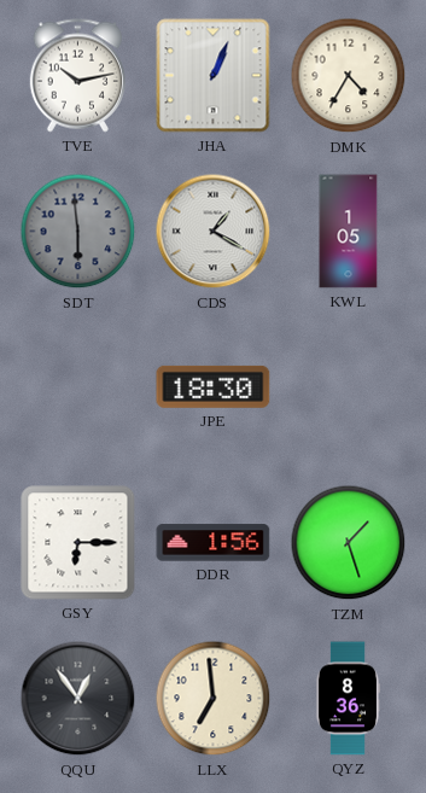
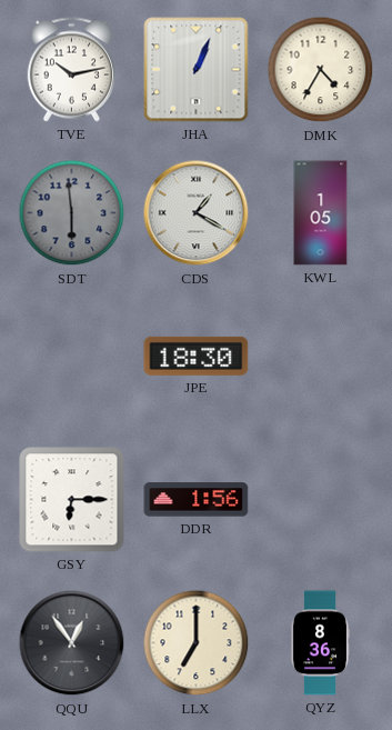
TZM: 1:27 -> none (349, 543)
LLX: 6:59 -> 7:00 (197, 643)
